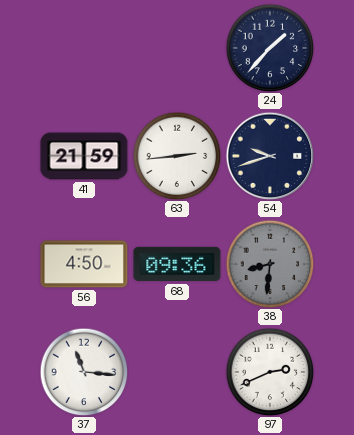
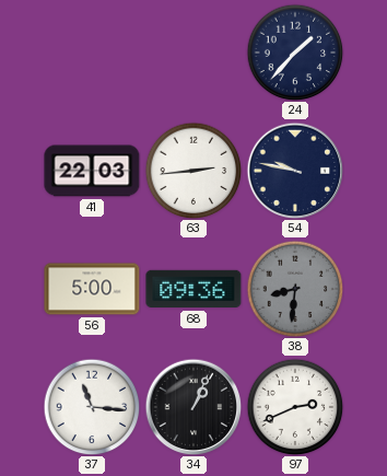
41: 21:59 -> 22:03 (92, 171)
54: 9:42 -> 9:47 (295, 171)
56: 4:50 -> 5:00 (92, 289)
34: none -> 1:04 (193, 407)
